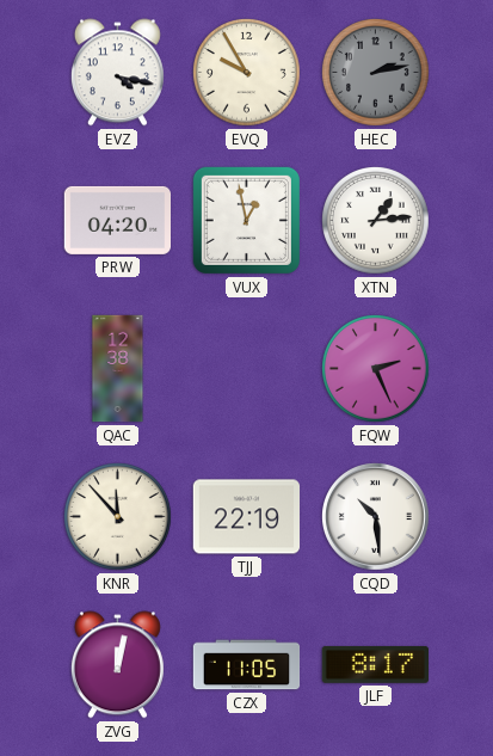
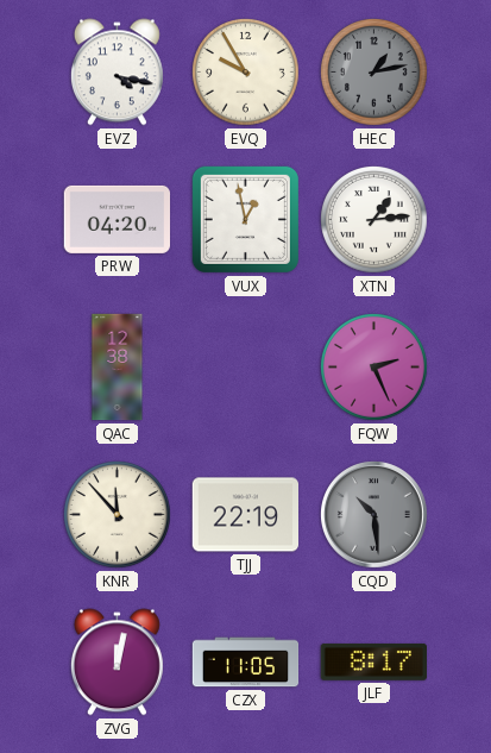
HEC: 2:13 -> 1:13 (374, 73)
CQD dial: white -> grey (374, 515)
